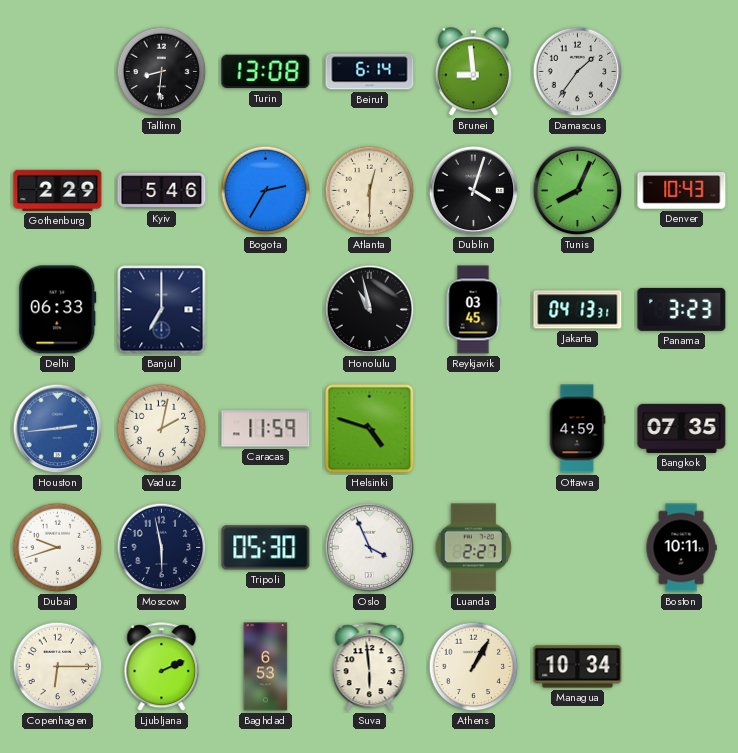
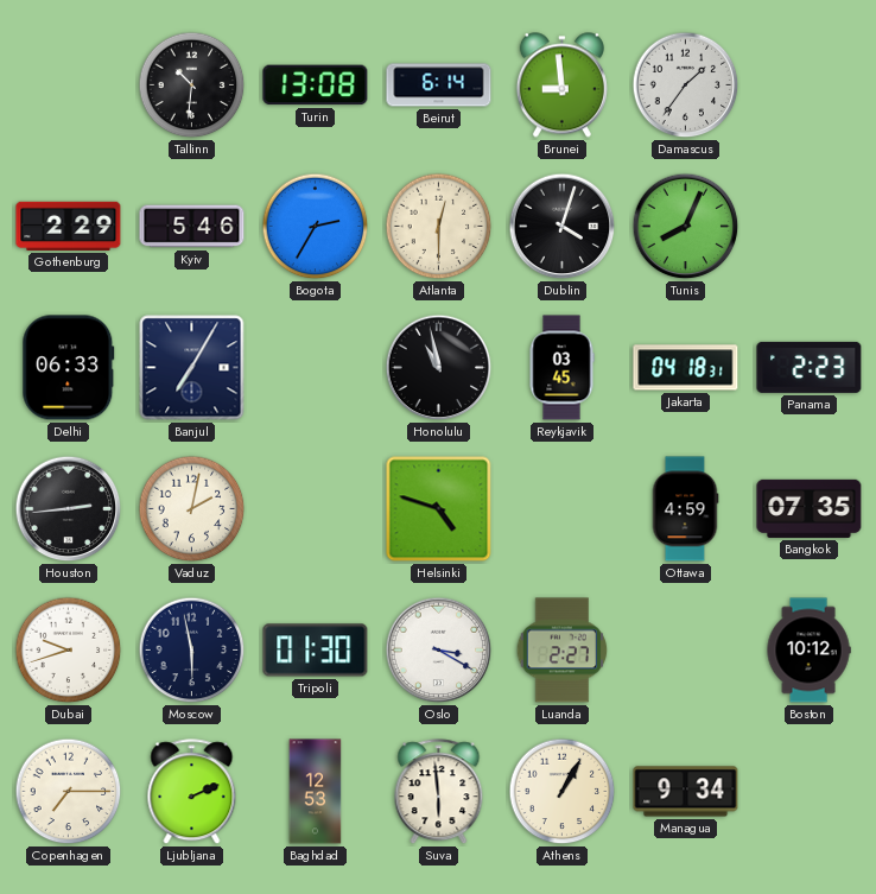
Tallinn: 8:31 -> 10:31 (192, 85)
Denver: 10:43 -> none (682, 191)
Banjul: 7:00 -> 7:05 (192, 368)
Jakarta: 04:13 -> 04:18 (686, 368)
Panama: 3:23 -> 2:23 (810, 367)
Houston dial: blue -> black (69, 509)
Caracas: 11:59 -> none (266, 429)
Tripoli: 05:30 -> 01:30 (316, 651)
Oslo: 3:56 -> 3:20 (439, 651)
Boston: 10:11 -> 10:12 (808, 651)
Copenhagen: 6:15 -> 7:15 (69, 792)
Baghdad: 6:53 -> 12:53 (316, 792)
Managua: 10:34 -> 9:34 (686, 792)
